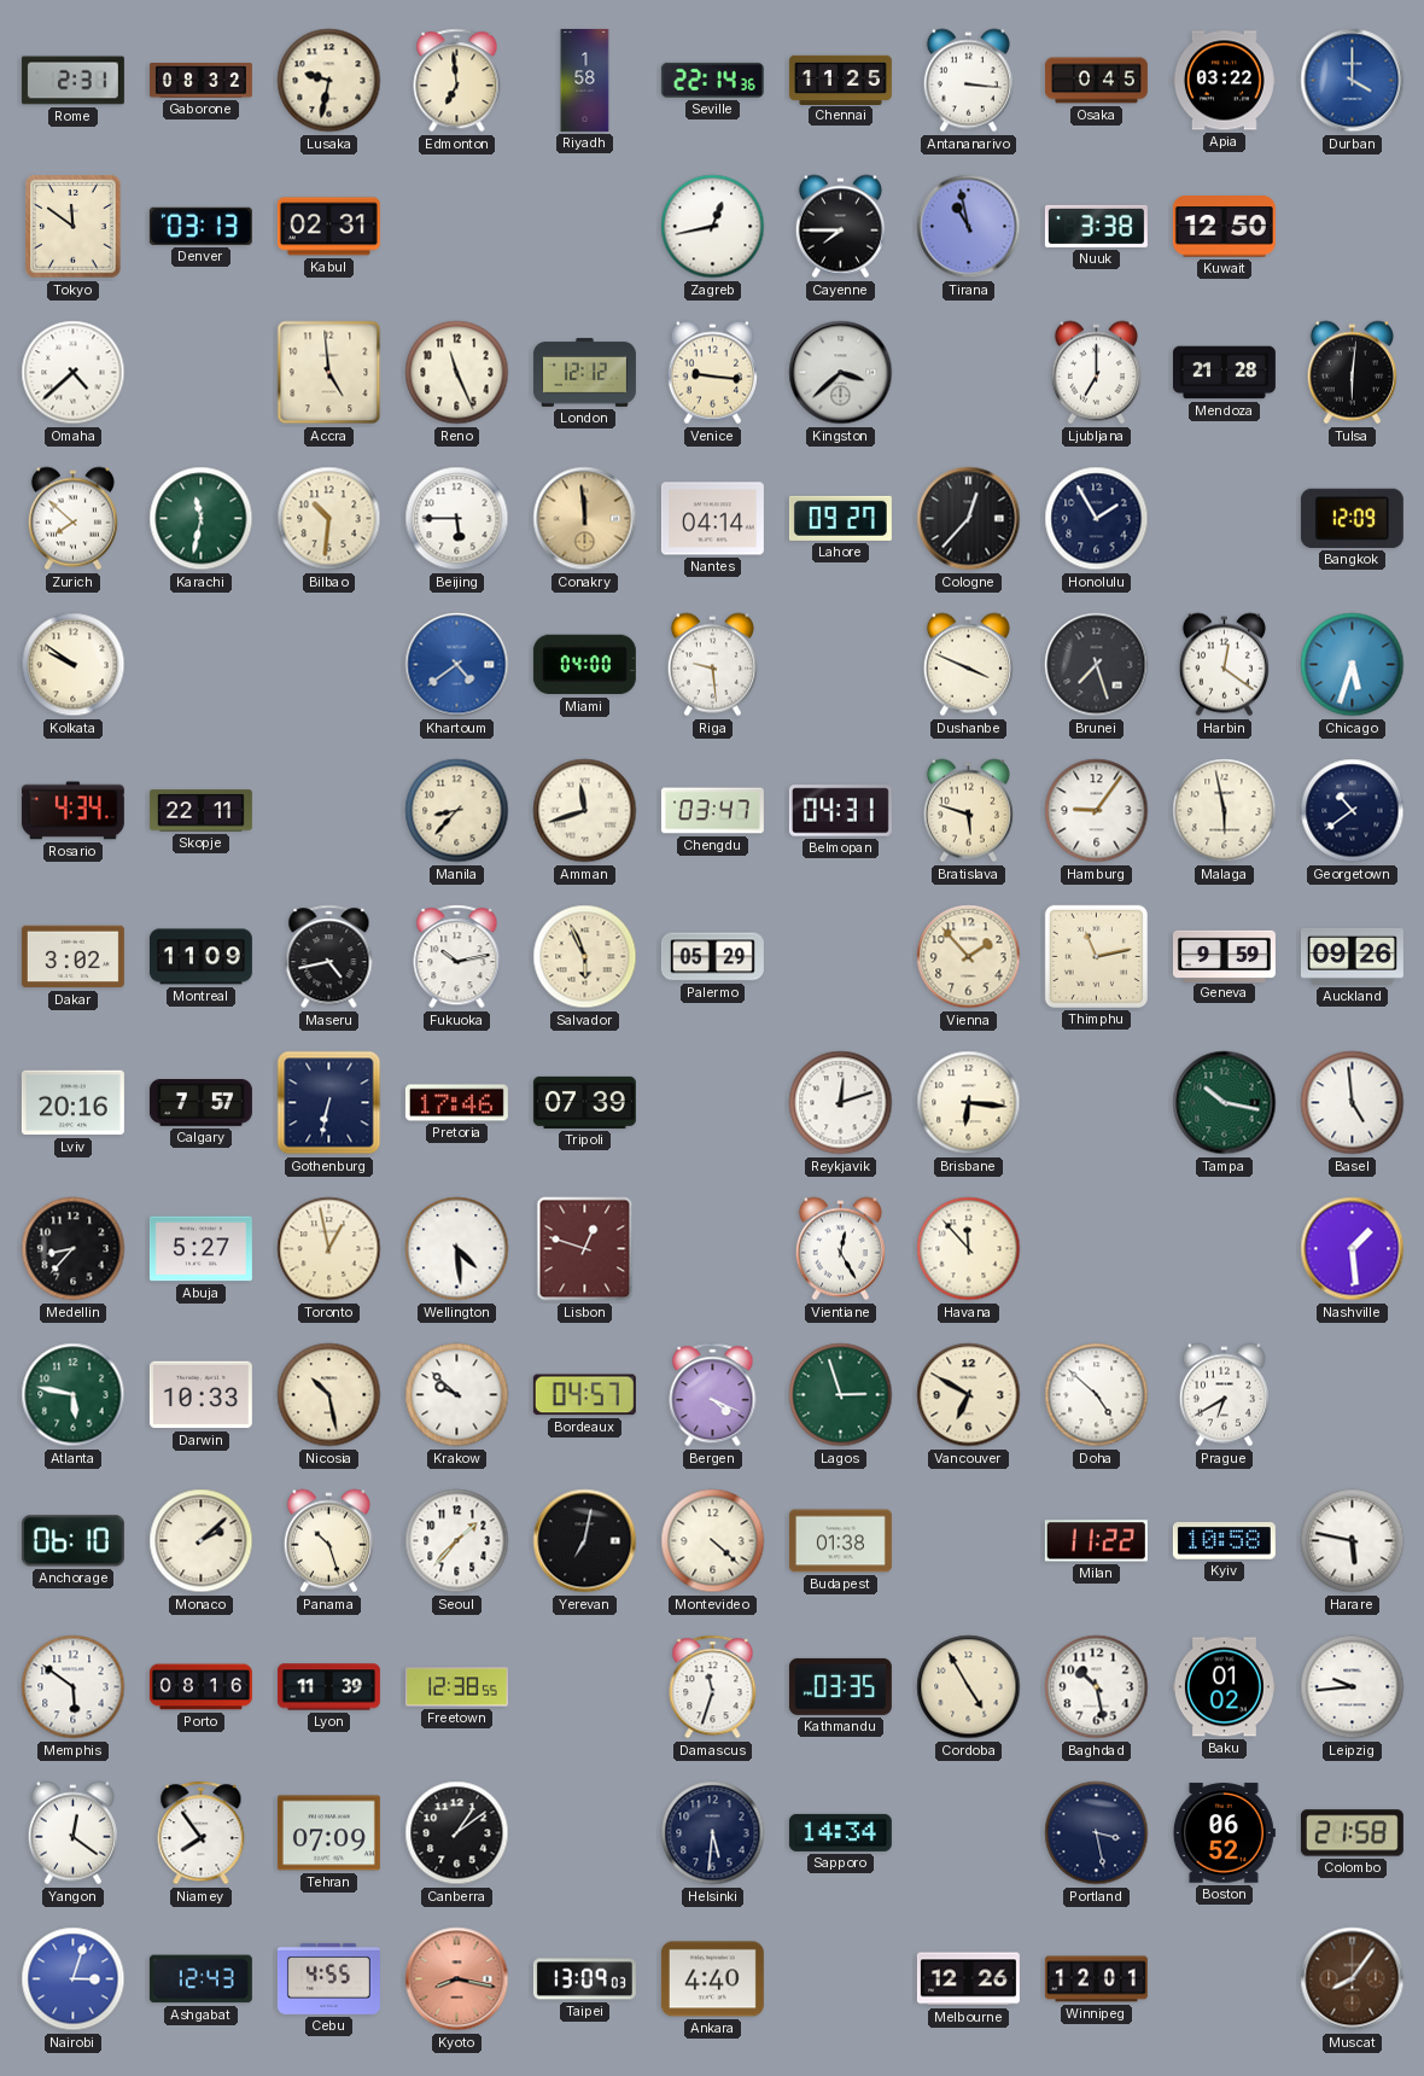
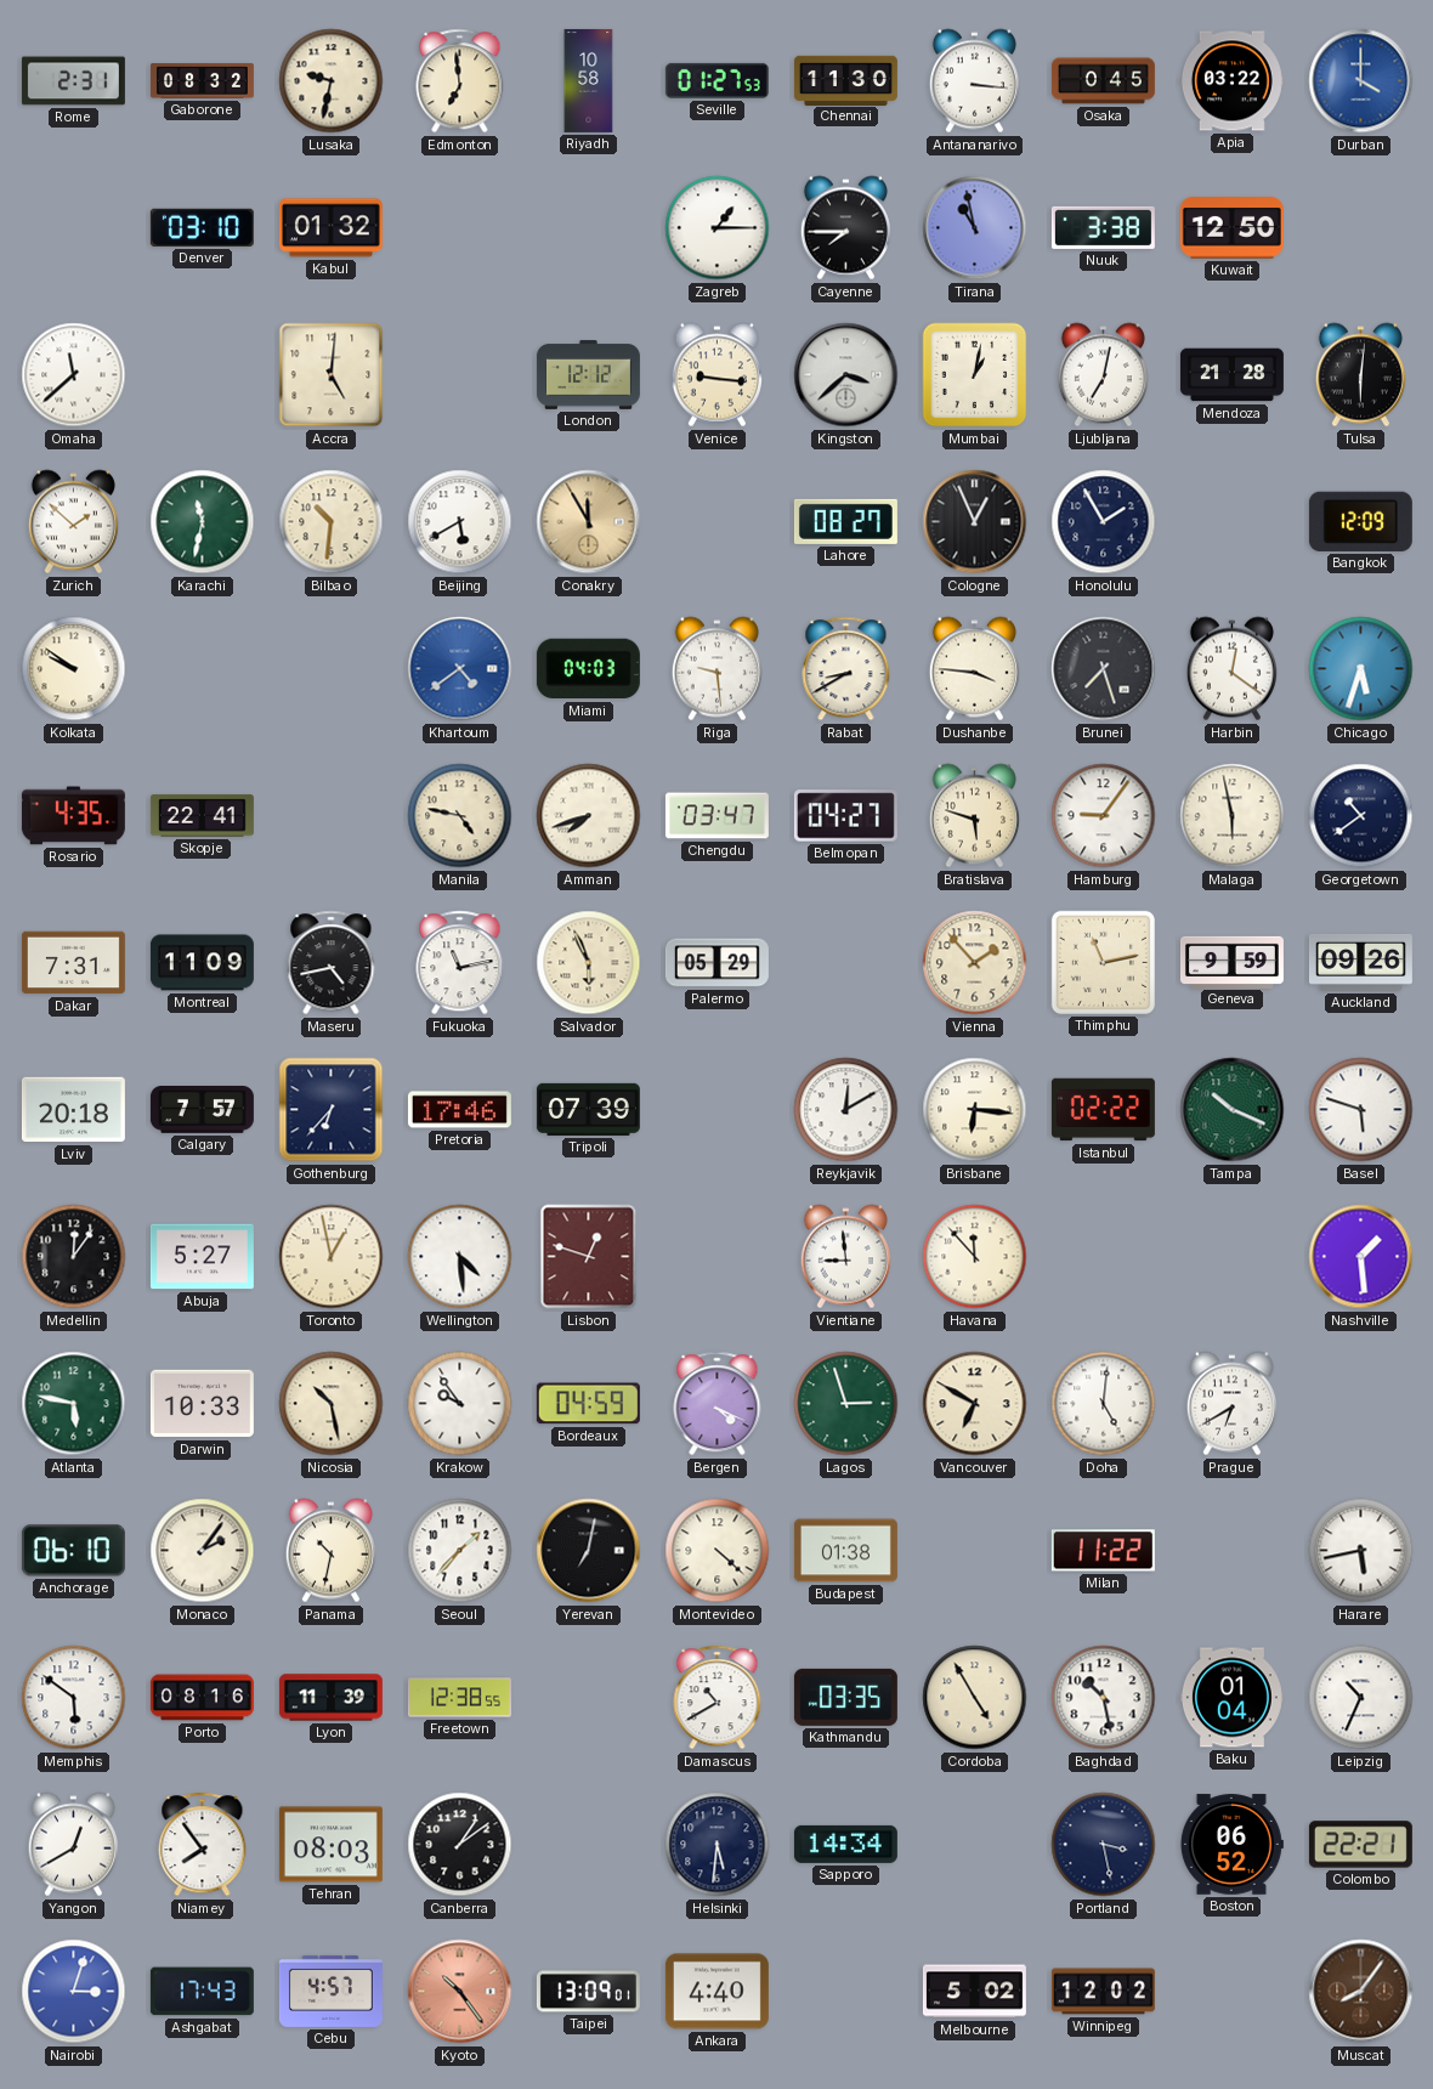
Riyadh: 1:58 -> 10:58 (589, 80)
Seville: 22:14 -> 01:27 (716, 80)
Chennai: 11:25 -> 11:30 (845, 80)
Tokyo: 11:51 -> none (74, 227)
Denver: 03:13 -> 03:10 (202, 227)
Kabul: 02:31 -> 01:32 (330, 228)
Zagreb: 12:43 -> 1:15 (718, 228)
Omaha: 4:38 -> 11:38 (74, 375)
Accra: 4:59 -> 5:01 (332, 375)
Reno: 11:26 -> none (457, 373)
Mumbai: none -> 1:02 (975, 375)
Ljubljana: 7:00 -> 7:02 (1103, 375)
Zurich: 7:52 -> 1:52 (73, 522)
Beijing: 5:45 -> 5:40 (460, 522)
Conakry: 11:59 -> 11:55 (589, 522)
Nantes: 04:14 -> none (712, 519)
Lahore: 09:27 -> 08:27 (845, 521)
Cologne: 12:37 -> 12:56 (975, 522)
Miami: 04:00 -> 04:03 (588, 669)
Rabat: none -> 8:40 (846, 669)
Dushanbe: 3:49 -> 3:46 (974, 669)
Rosario: 4:34 -> 4:35 (73, 816)
Skopje: 22:11 -> 22:41 (202, 816)
Manila: 8:37 -> 4:47 (460, 816)
Amman: 11:42 -> 7:42 (589, 816)
Belmopan: 04:31 -> 04:27 (845, 816)
Dakar: 3:02 -> 7:31 (73, 963)
Fukuoka: 10:13 -> 11:13 (460, 963)
Lviv: 20:16 -> 20:18 (73, 1110)
Gothenburg: 6:32 -> 6:37 (332, 1110)
Reykjavik: 12:12 -> 12:10 (846, 1110)
Istanbul: none -> 02:22 (1103, 1110)
Tampa: 10:17 -> 10:19 (1233, 1110)
Basel: 4:59 -> 5:48 (1361, 1110)
Medellin: 8:37 -> 12:06 (74, 1257)
Vientiane: 12:25 -> 8:59 (845, 1257)
Krakow: 9:52 -> 9:54 (460, 1404)
Bordeaux: 04:57 -> 04:59 (588, 1404)
Doha: 4:52 -> 5:01 (1104, 1404)
Monaco: 2:08 -> 2:06 (203, 1551)
Panama: 10:27 -> 10:32 (330, 1551)
Kyiv: 10:58 -> none (1224, 1541)
Harare: 5:47 -> 5:43 (1361, 1551)
Damascus: 11:33 -> 10:40 (718, 1698)
Baku: 01:02 -> 01:04 (1231, 1698)
Leipzig: 9:44 -> 10:34 (1361, 1698)
Yangon: 12:21 -> 12:40 (73, 1845)
Tehran: 07:09 -> 08:03 (330, 1845)
Colombo: 21:58 -> 22:21 (1360, 1845)
Ashgabat: 12:43 -> 17:43 (202, 1992)
Cebu: 4:55 -> 4:57 (330, 1991)
Kyoto: 8:17 -> 10:24 (460, 1992)
Taipei: 13:09:03 -> 13:09:01 (588, 1992)
Melbourne: 12:26 -> 5:02 (974, 1992)
Winnipeg: 12:01 -> 12:02 (1103, 1992)
